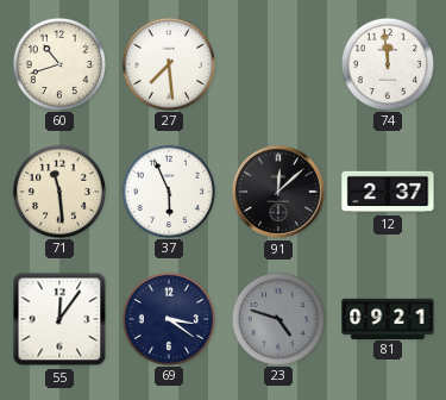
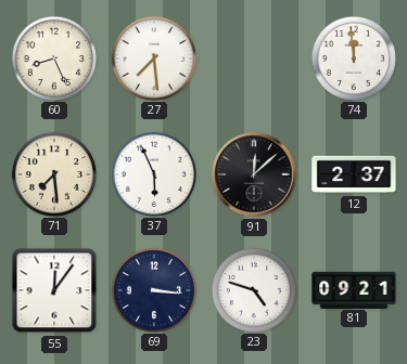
60: 10:42 -> 8:26 (53, 57)
71: 11:29 -> 7:29 (53, 173)
69: 3:21 -> 3:16 (153, 289)
23 dial: grey -> white (253, 289)
